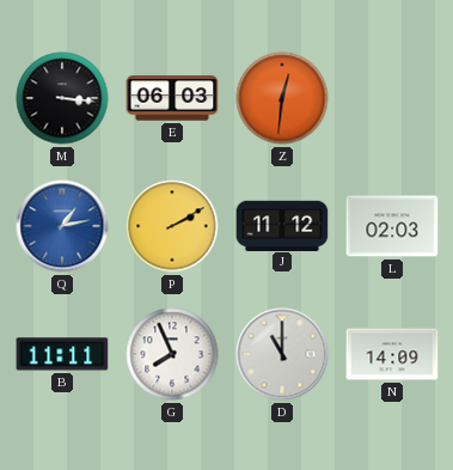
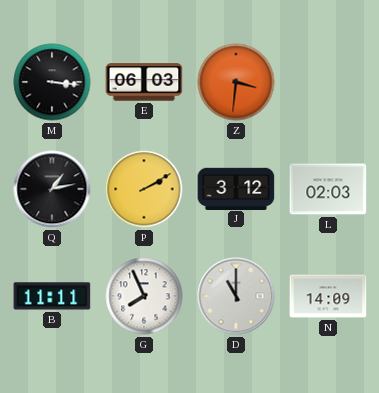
Z: 12:31 -> 3:31 (236, 82)
Q dial: blue -> black (52, 189)
J: 11:12 -> 3:12 (236, 188)
